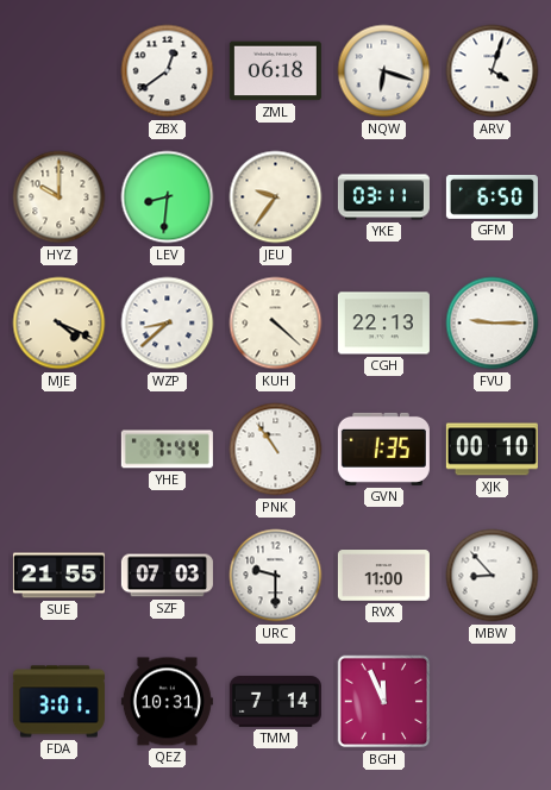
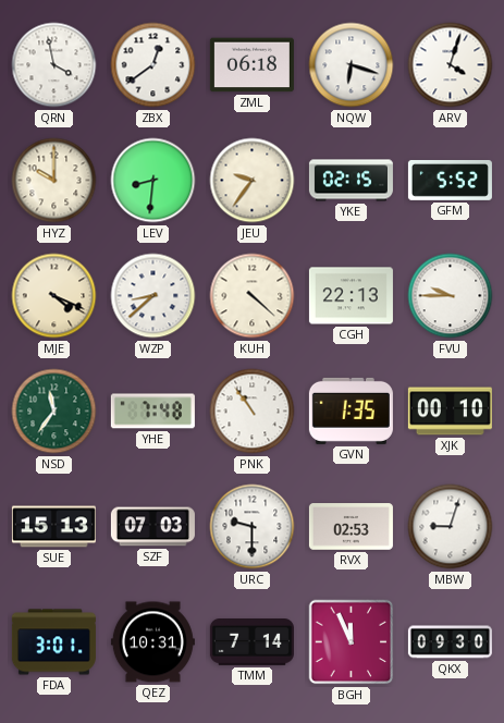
QRN: none -> 3:58 (54, 65)
YKE: 03:11 -> 02:15 (351, 181)
GFM: 6:50 -> 5:52 (450, 180)
FVU: 9:15 -> 9:45 (451, 296)
NSD: none -> 11:36 (54, 412)
YHE: 7:44 -> 7:48 (152, 412)
SUE: 21:55 -> 15:13 (53, 527)
RVX: 11:00 -> 02:53 (351, 527)
MBW: 8:53 -> 9:03 (451, 527)
QKX: none -> 09:30 (450, 642)
